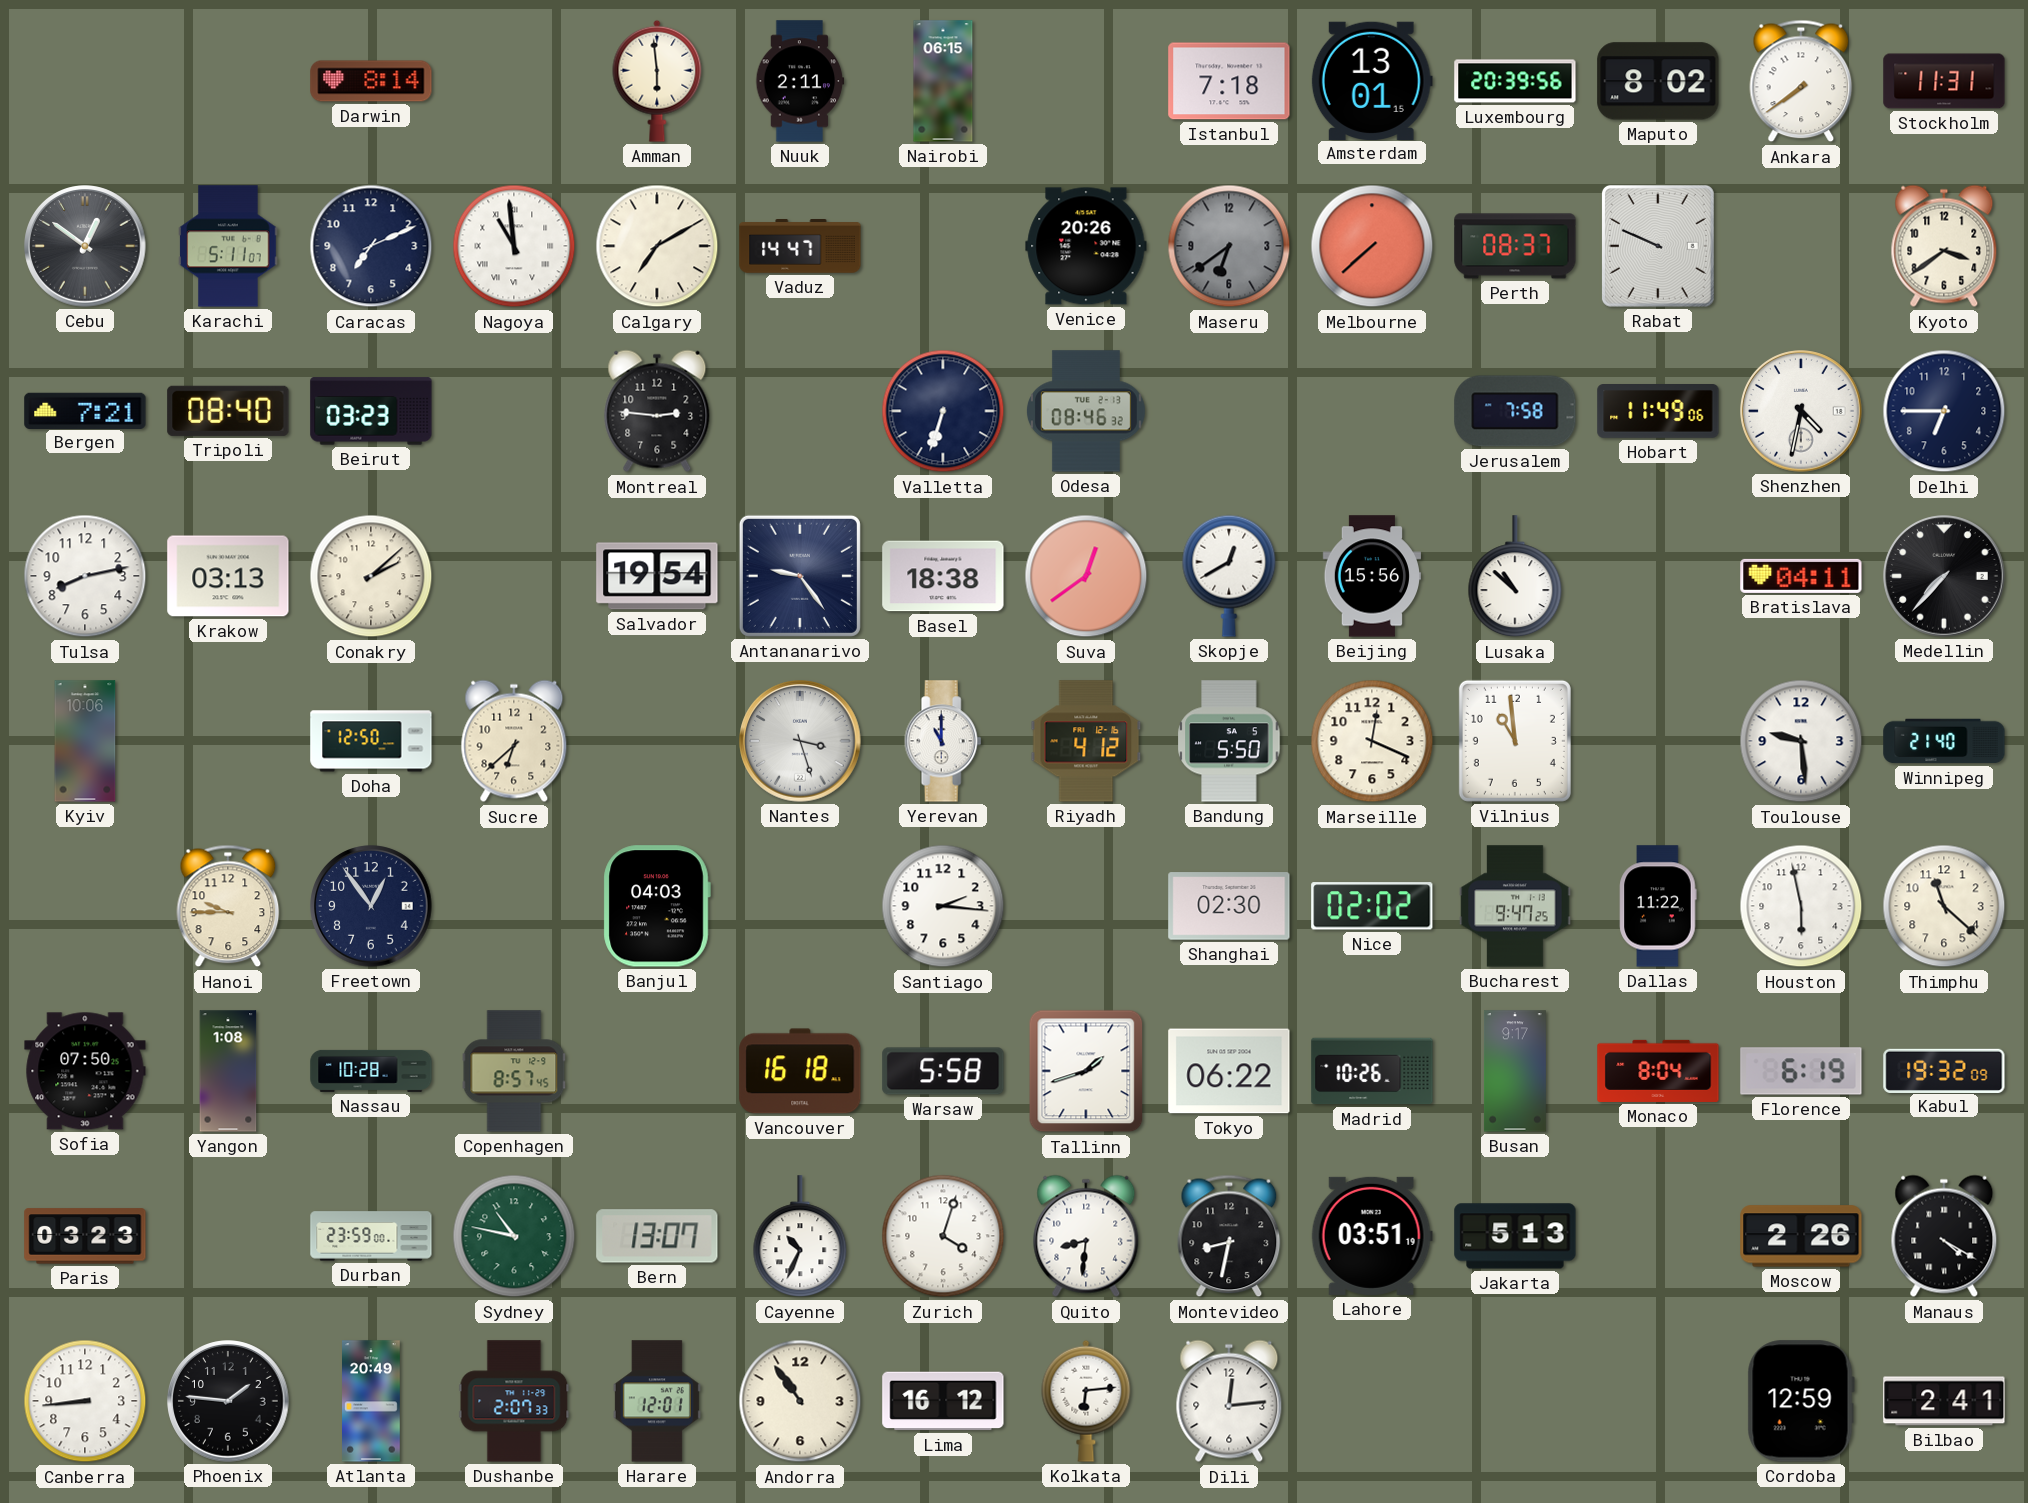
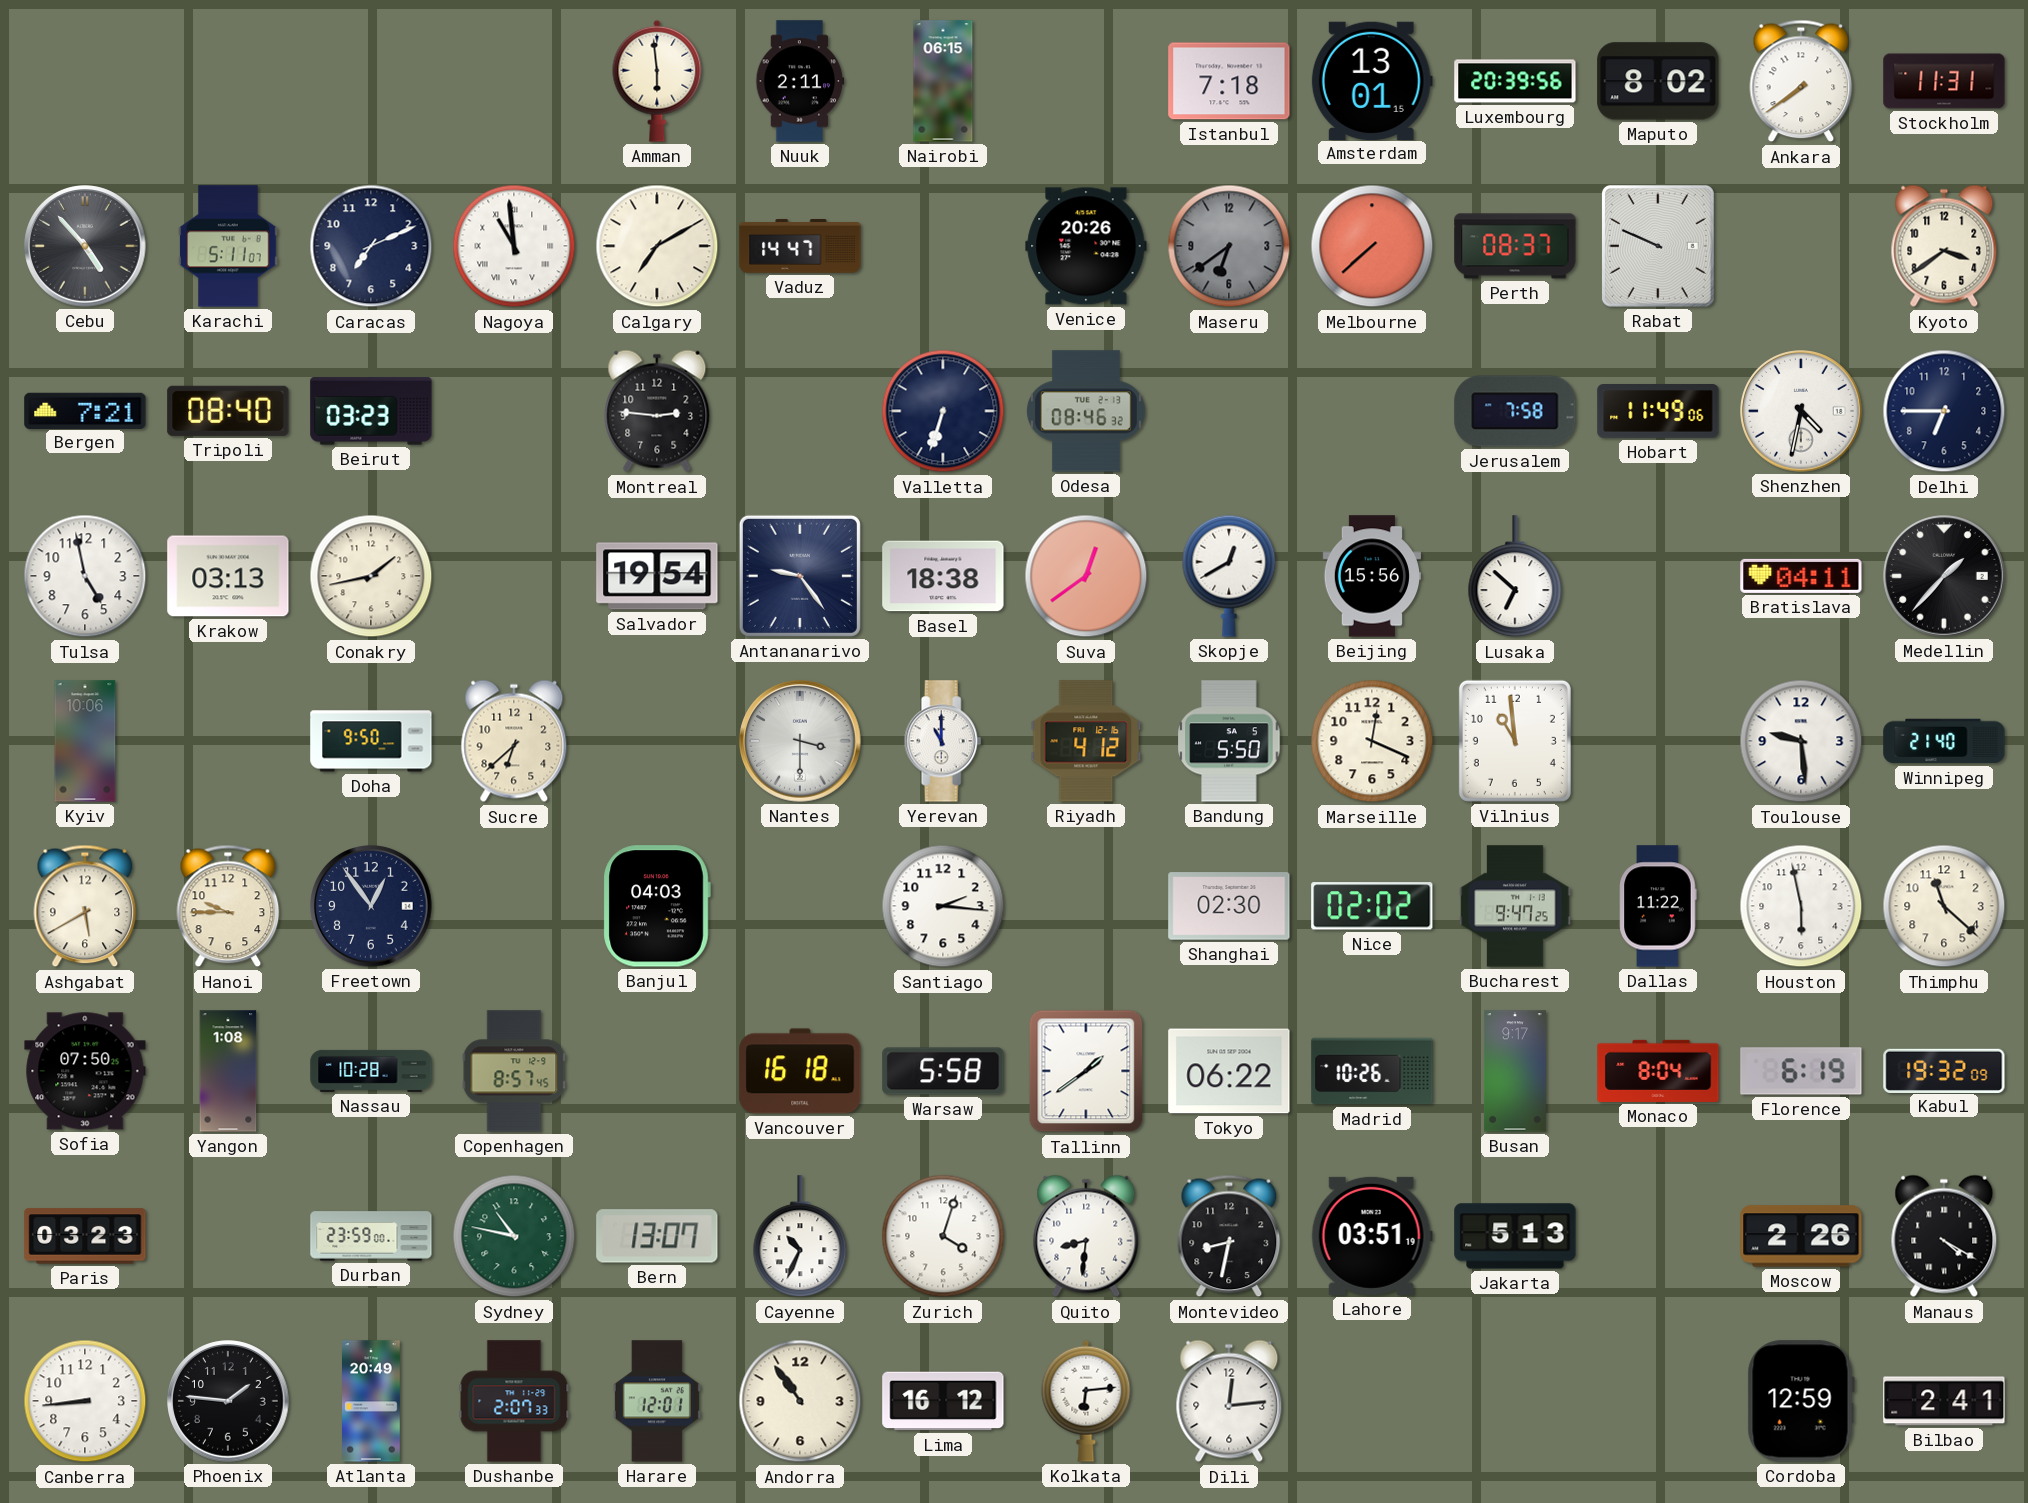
Darwin: 8:14 -> none (371, 81)
Cebu: 12:51 -> 4:53 (85, 246)
Tulsa: 8:13 -> 4:58 (85, 576)
Conakry: 2:08 -> 1:43 (371, 576)
Lusaka: 10:52 -> 6:52 (1515, 577)
Medellin: 7:37 -> 1:37 (1944, 576)
Doha: 12:50 -> 9:50 (371, 741)
Nantes: 3:27 -> 3:30 (800, 741)
Ashgabat: none -> 5:40 (85, 906)
Tallinn: 1:42 -> 1:39 (1086, 1071)
